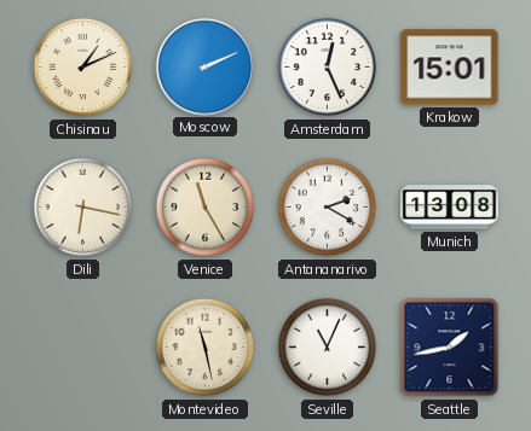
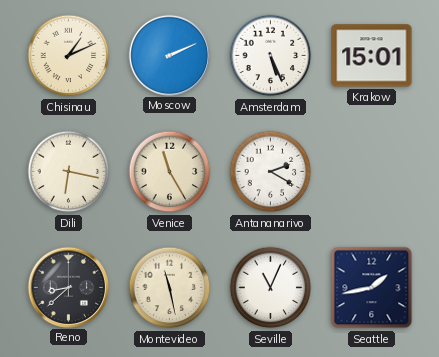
Amsterdam: 12:26 -> 5:26 (271, 56)
Munich: 13:08 -> none (450, 208)
Reno: none -> 8:38 (68, 287)
